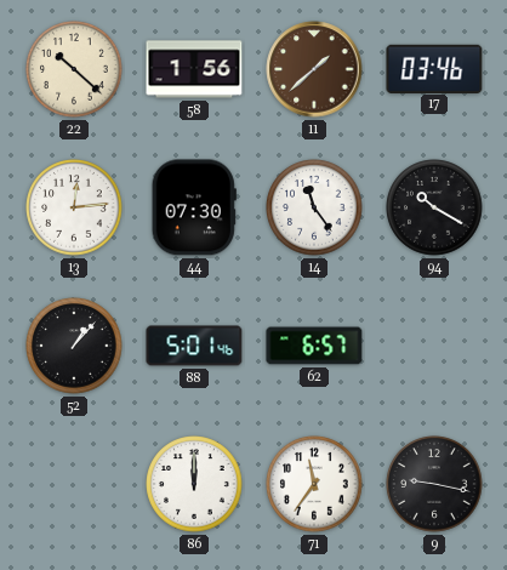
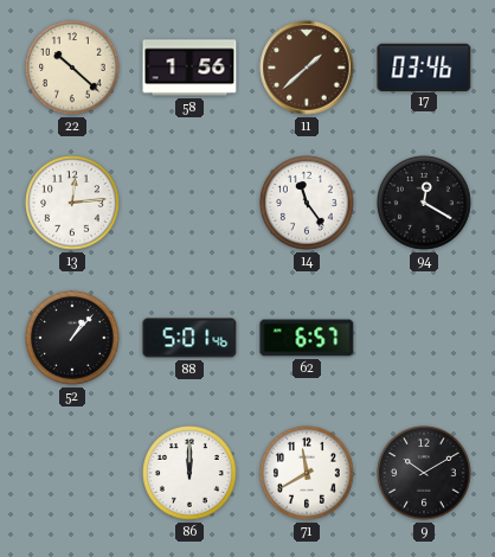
44: 07:30 -> none (194, 207)
94: 10:20 -> 12:20 (424, 203)
71: 11:36 -> 11:40 (307, 473)
9: 9:17 -> 10:10 (424, 473)
